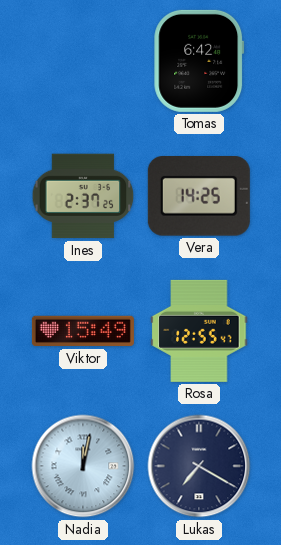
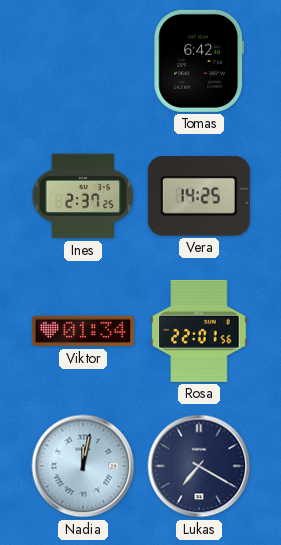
Viktor: 15:49 -> 01:34 (83, 331)
Rosa: 12:55 -> 22:01 (199, 331)
